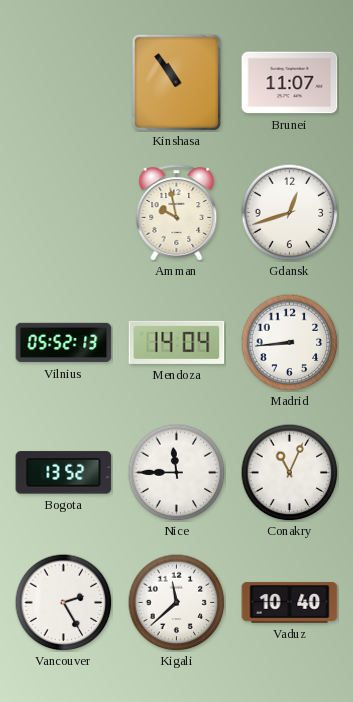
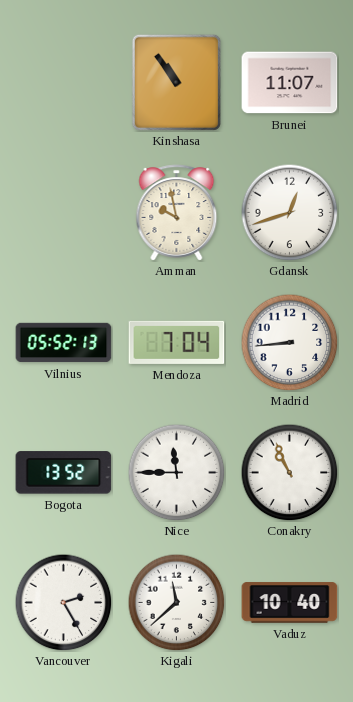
Mendoza: 14:04 -> 7:04 (177, 342)
Conakry: 11:04 -> 10:56 (289, 472)
